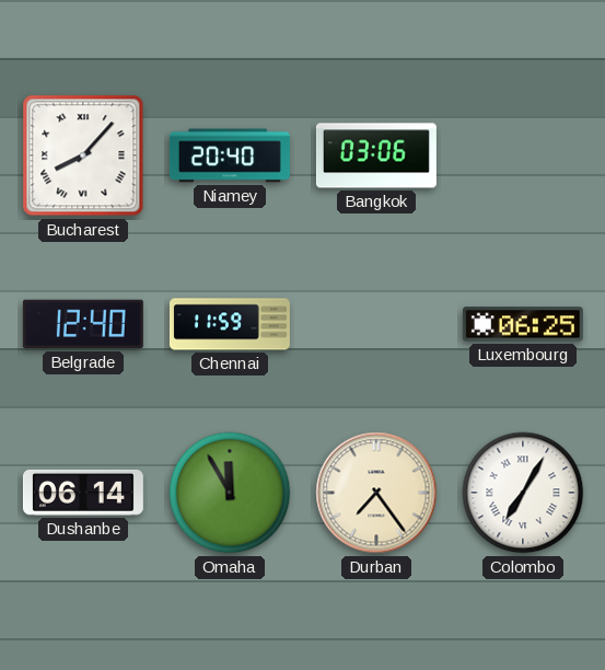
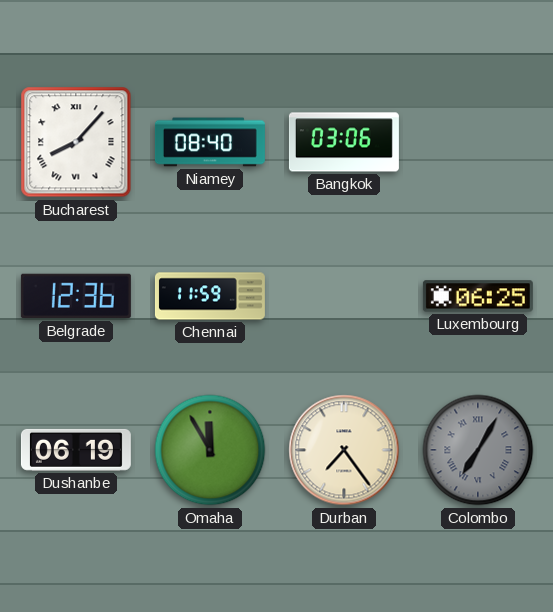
Niamey: 20:40 -> 08:40 (210, 142)
Belgrade: 12:40 -> 12:36 (76, 296)
Dushanbe: 06:14 -> 06:19 (76, 450)
Colombo dial: white -> grey (478, 450)
